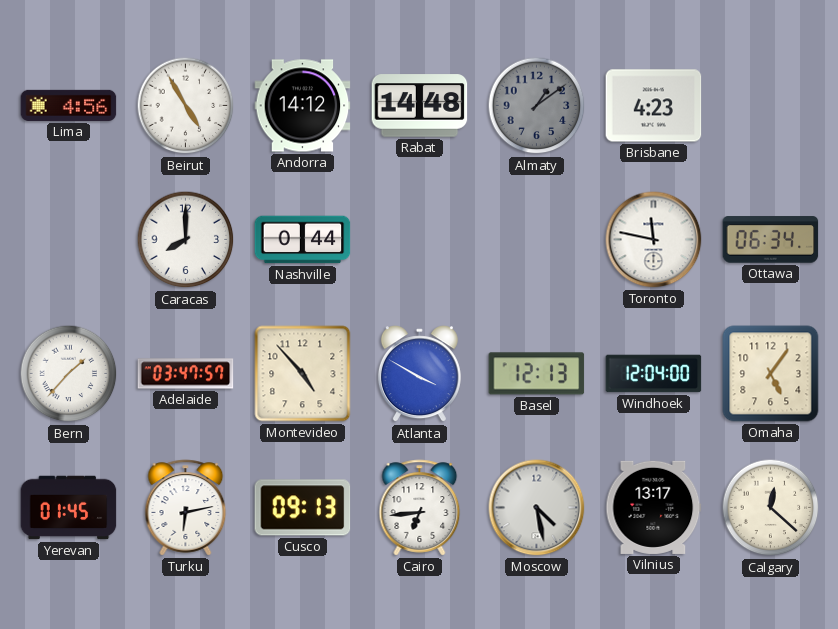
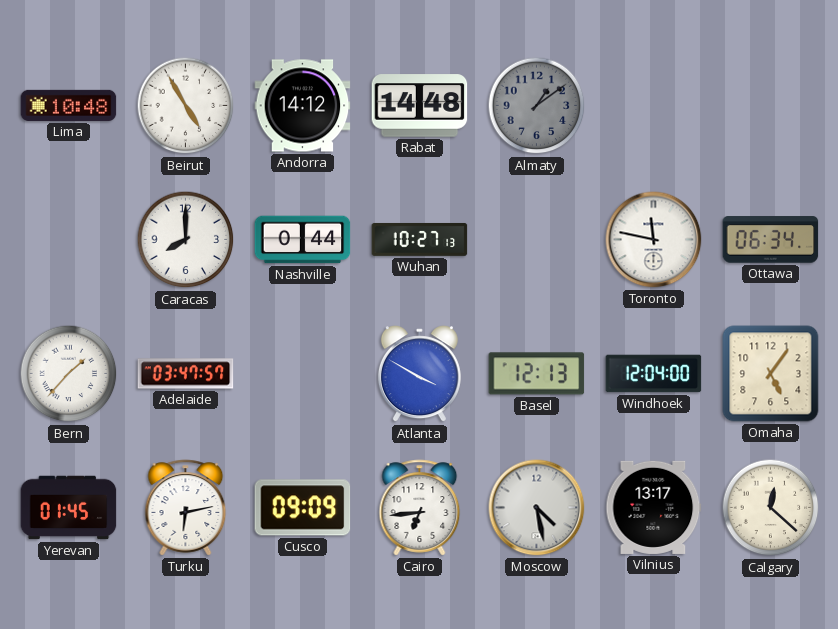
Lima: 4:56 -> 10:48 (69, 105)
Brisbane: 4:23 -> none (654, 106)
Wuhan: none -> 10:27 (420, 239)
Montevideo: 4:53 -> none (303, 374)
Cusco: 09:13 -> 09:09 (303, 508)
